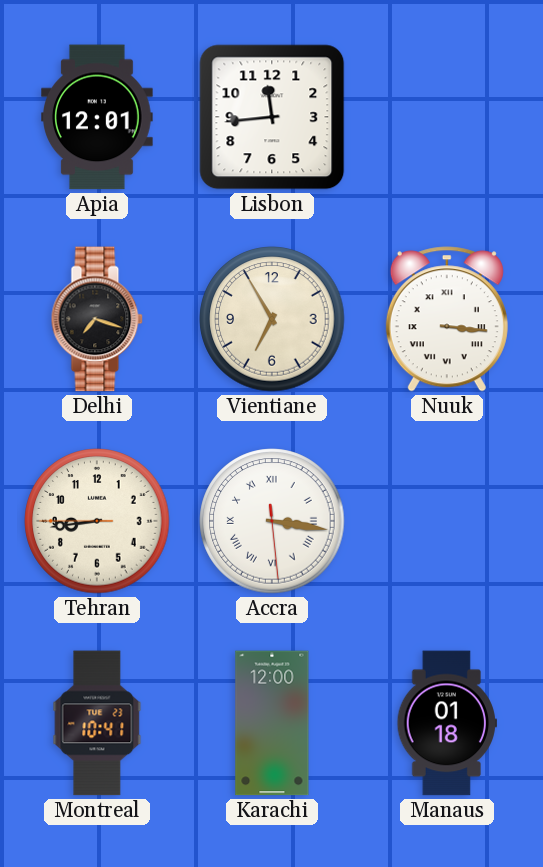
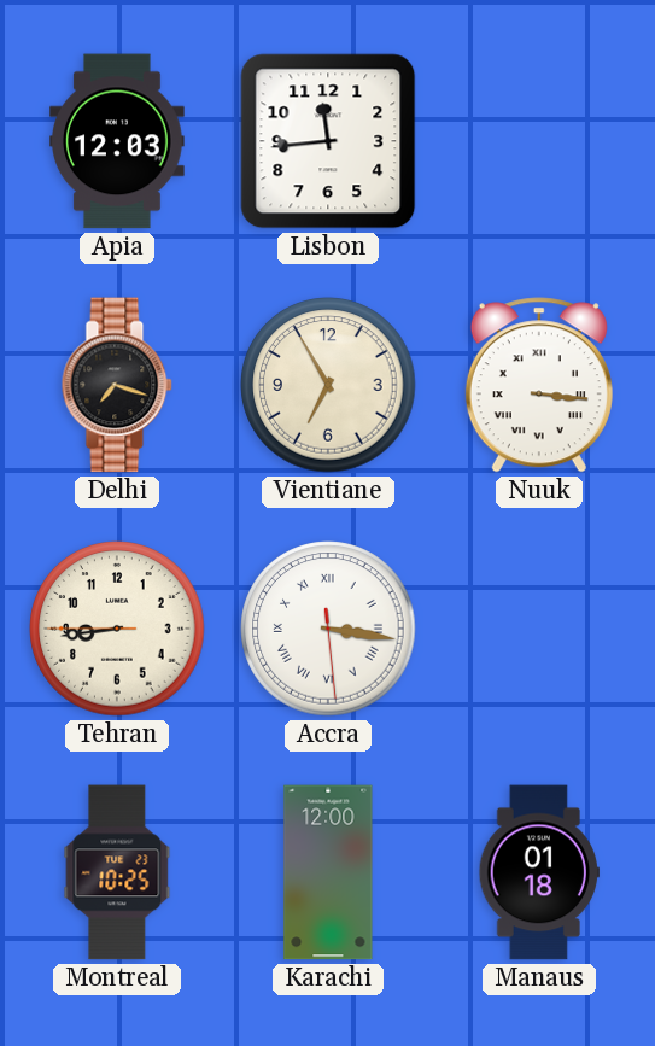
Apia: 12:01 -> 12:03 (118, 141)
Montreal: 10:41 -> 10:25 (117, 872)
